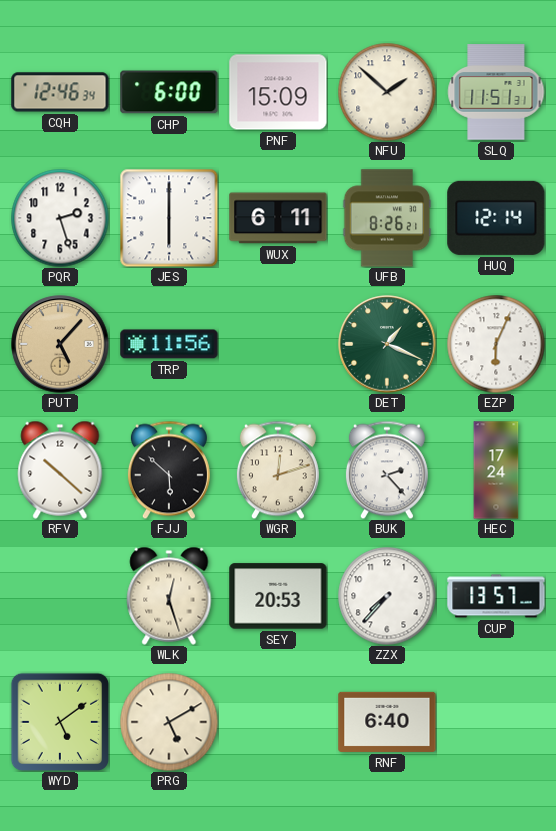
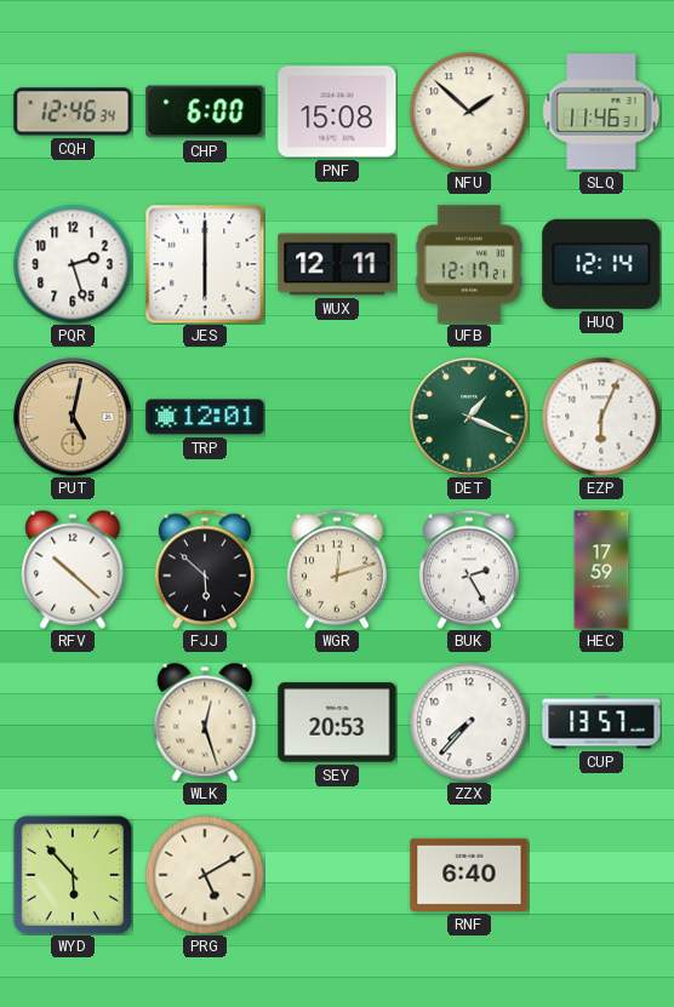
PNF: 15:09 -> 15:08 (337, 111)
SLQ: 11:51 -> 11:46 (601, 111)
WUX: 6:11 -> 12:11 (337, 264)
UFB: 8:26 -> 12:17 (469, 264)
PUT: 5:07 -> 5:02 (73, 417)
TRP: 11:56 -> 12:01 (205, 417)
BUK: 2:23 -> 2:25 (469, 570)
HEC: 17:24 -> 17:59 (601, 570)
WYD: 5:09 -> 5:53 (72, 874)
